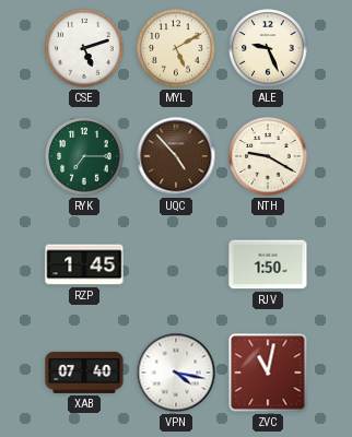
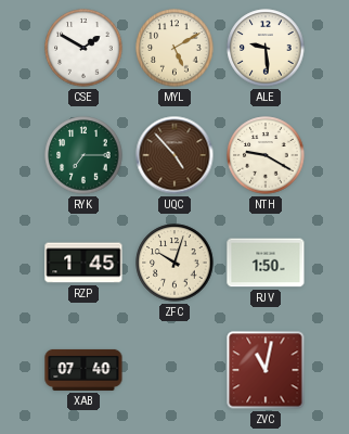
CSE: 5:12 -> 1:50 (83, 48)
ALE: 9:26 -> 9:29 (266, 48)
ZFC: none -> 10:03 (174, 263)
VPN: 4:17 -> none (176, 373)
